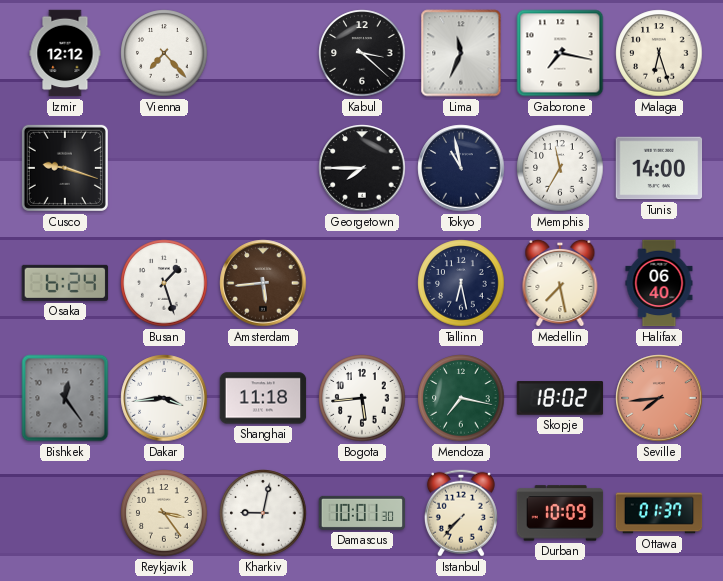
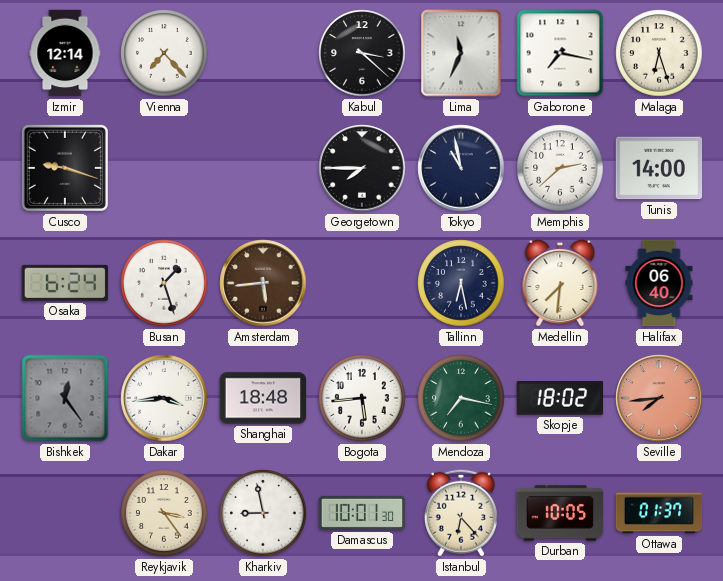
Izmir: 12:12 -> 12:14 (65, 53)
Memphis: 11:35 -> 2:38 (560, 168)
Medellin: 7:28 -> 7:31 (560, 283)
Shanghai: 11:18 -> 18:48 (263, 398)
Kharkiv: 9:02 -> 8:58 (263, 513)
Istanbul: 7:37 -> 6:23 (461, 513)
Durban: 10:09 -> 10:05 (560, 513)
